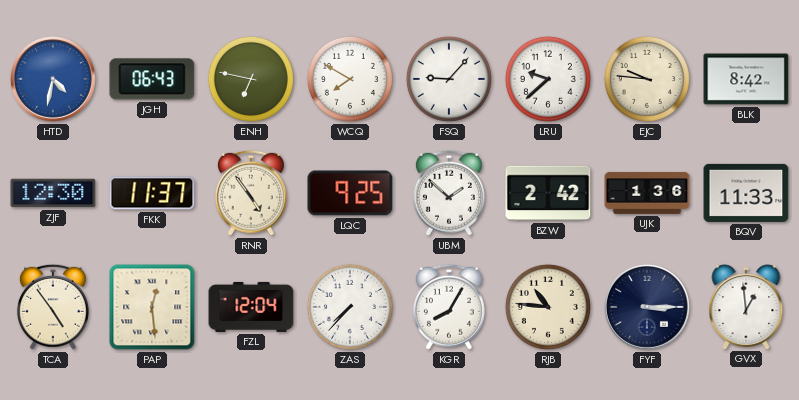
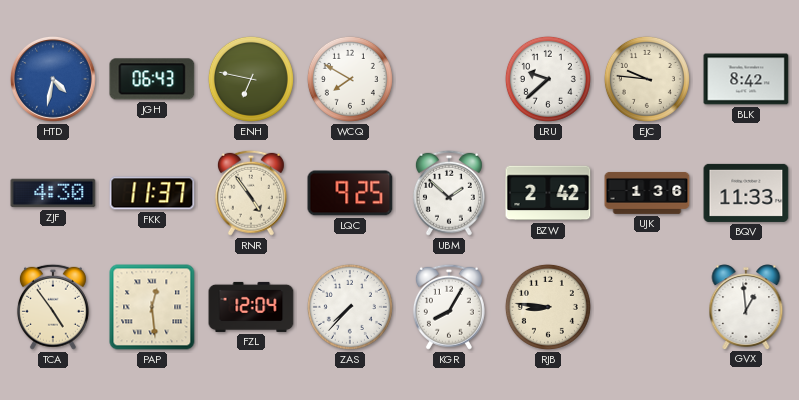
FSQ: 9:07 -> none (449, 79)
ZJF: 12:30 -> 4:30 (53, 193)
RJB: 10:46 -> 8:46 (548, 307)
FYF: 3:15 -> none (647, 307)
